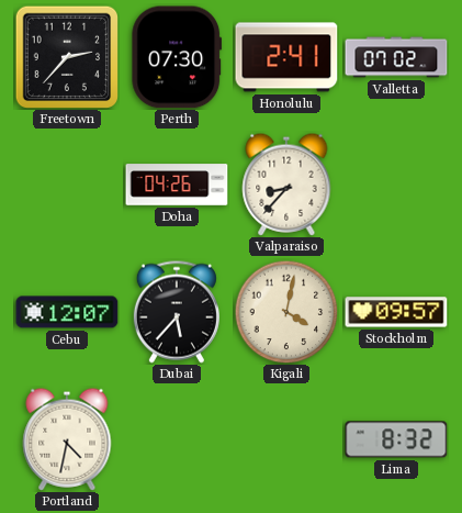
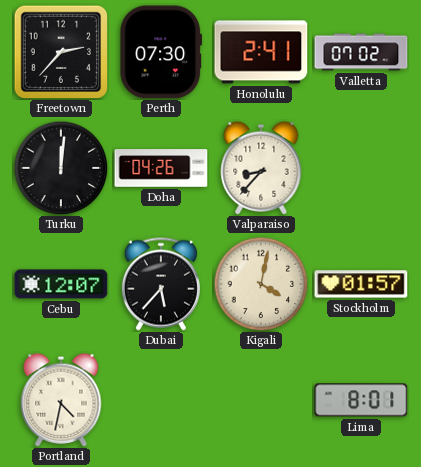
Turku: none -> 12:01 (61, 168)
Stockholm: 09:57 -> 01:57 (361, 284)
Lima: 8:32 -> 8:01 (361, 400)
